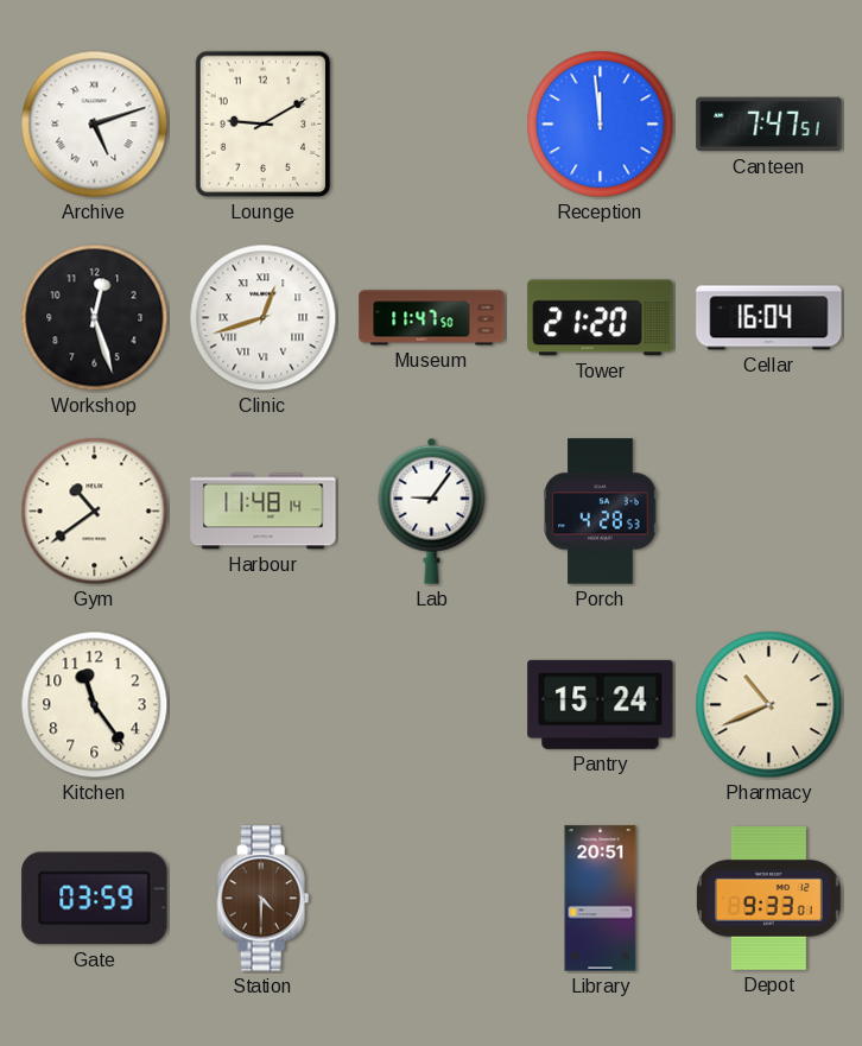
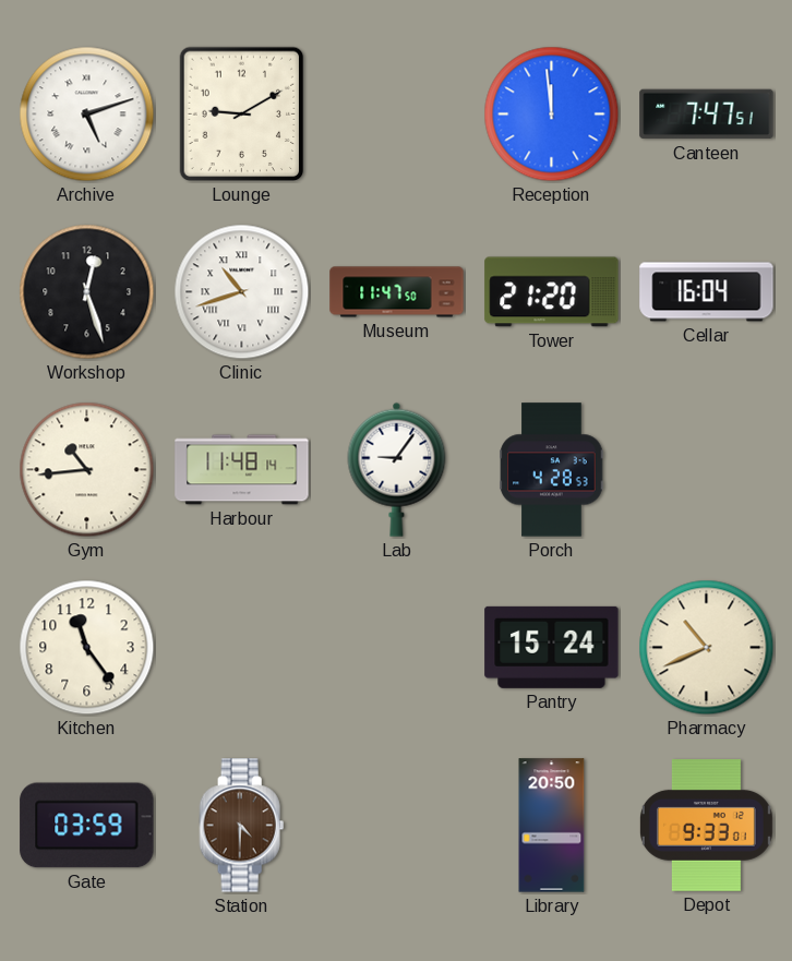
Clinic: 12:42 -> 10:42 (242, 292)
Gym: 10:39 -> 10:44 (87, 470)
Library: 20:51 -> 20:50 (552, 826)
